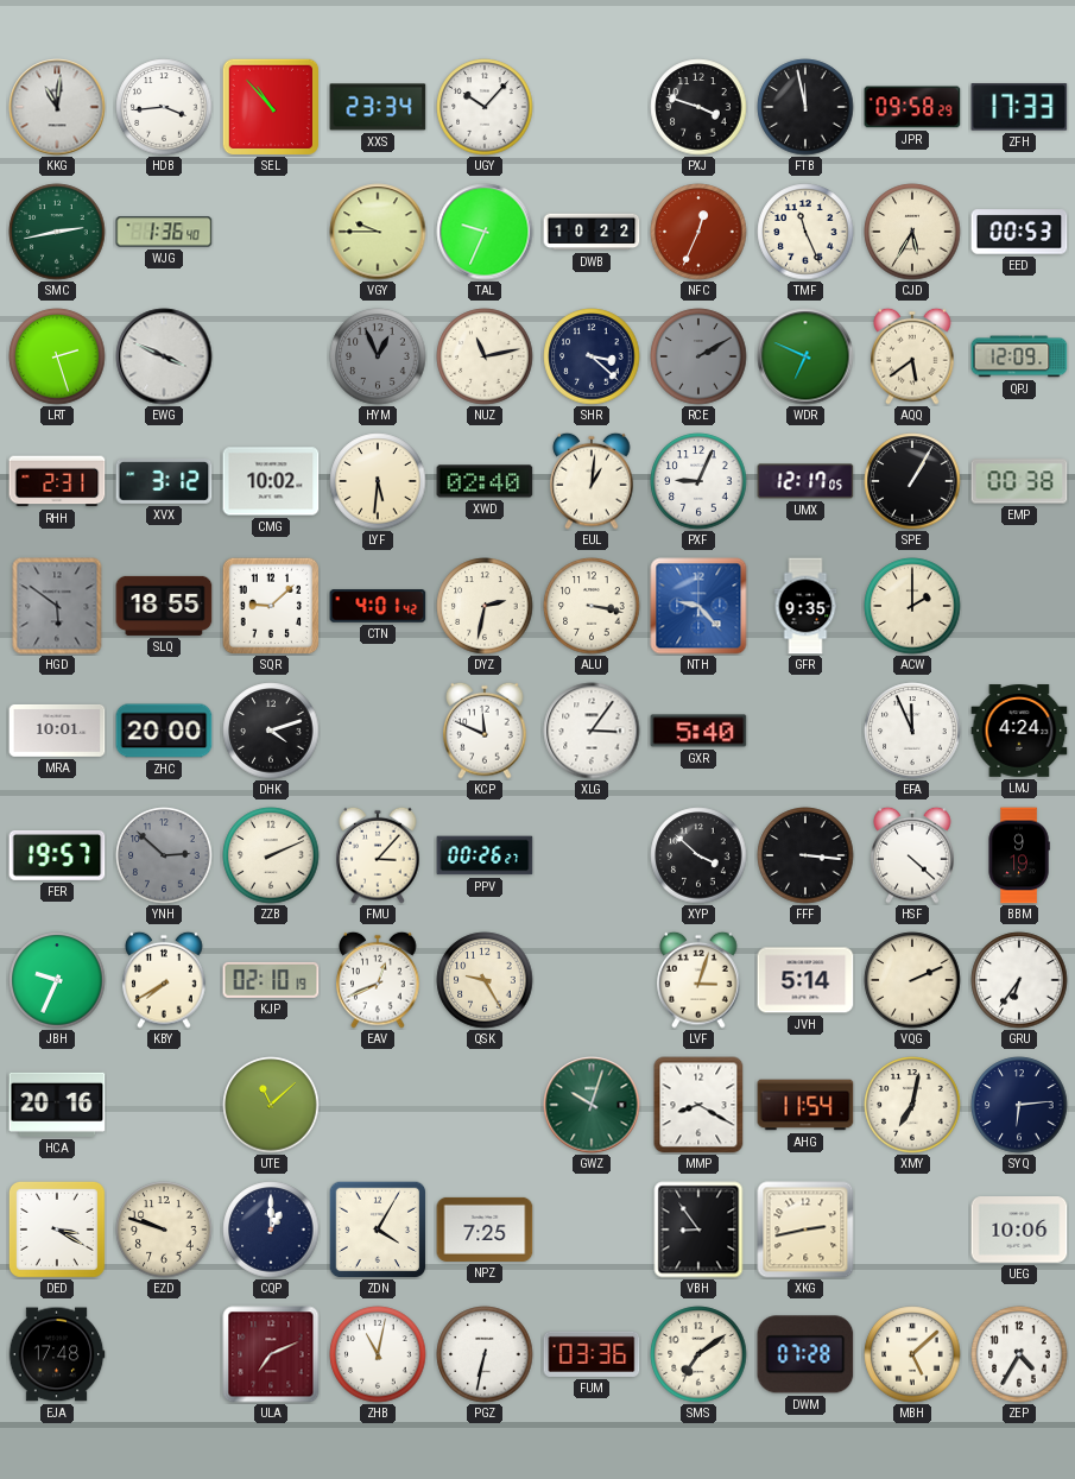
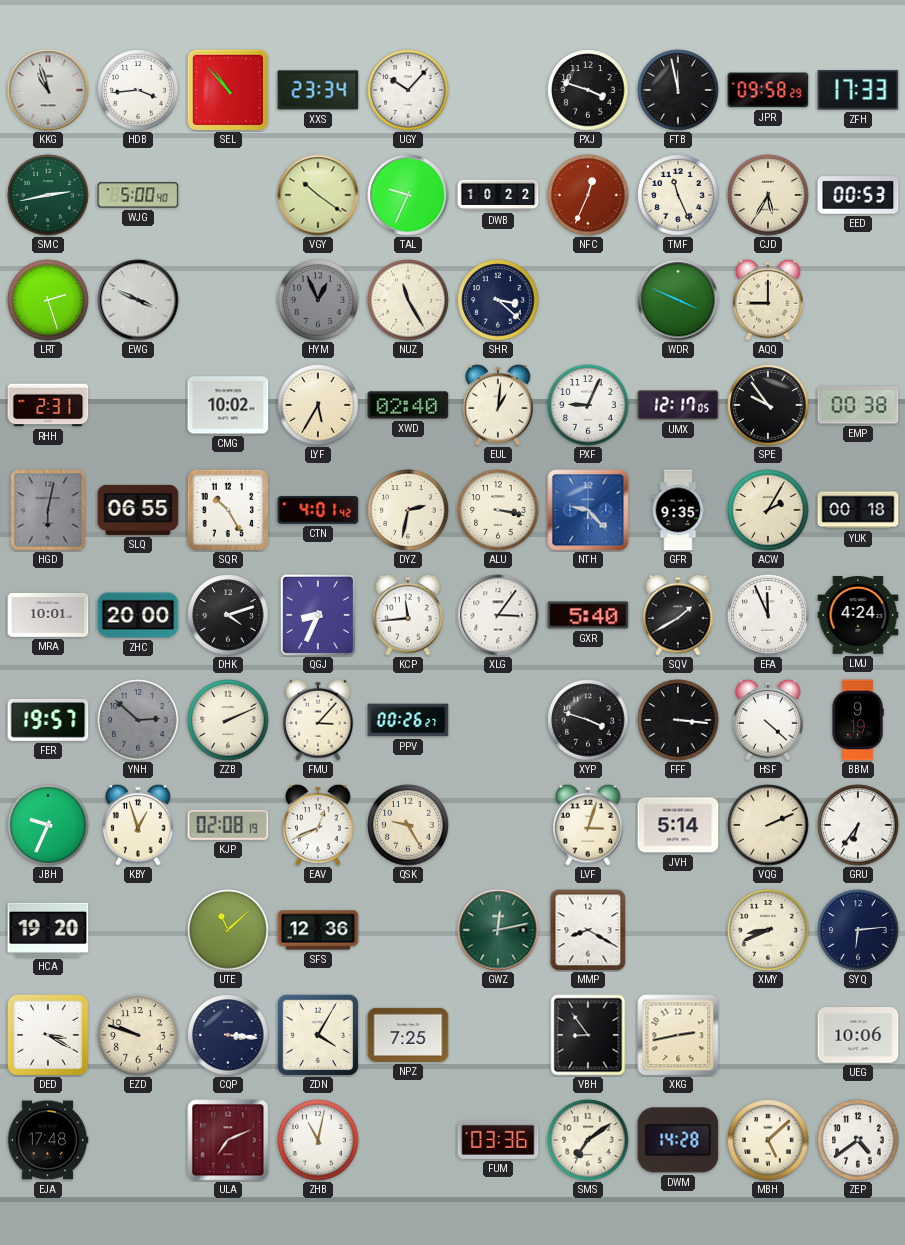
KKG: 11:01 -> 10:57 (48, 90)
WJG: 1:36 -> 5:00 (138, 195)
VGY: 9:45 -> 10:21 (318, 195)
NUZ: 11:13 -> 11:25 (408, 300)
RCE: 2:10 -> none (698, 356)
WDR: 6:49 -> 3:49 (678, 300)
AQQ: 5:39 -> 9:00 (768, 300)
QPJ: 12:09 -> none (1019, 356)
XVX: 3:12 -> none (164, 482)
LYF: 5:31 -> 5:35 (318, 405)
SPE: 1:05 -> 9:54 (768, 405)
HGD: 5:51 -> 6:02 (48, 510)
SLQ: 18:55 -> 06:55 (138, 510)
SQR: 9:08 -> 10:25 (228, 510)
ACW: 2:00 -> 2:05 (768, 510)
YUK: none -> 00:18 (858, 510)
QGJ: none -> 8:34 (318, 615)
KCP: 11:49 -> 11:44 (408, 615)
SQV: none -> 1:40 (678, 615)
XYP: 3:52 -> 3:48 (588, 720)
KBY: 7:40 -> 12:57 (138, 825)
KJP: 02:10 -> 02:08 (228, 825)
HCA: 20:16 -> 19:20 (48, 930)
SFS: none -> 12:36 (318, 930)
GWZ: 10:03 -> 12:13 (498, 930)
AHG: 11:54 -> none (805, 1105)
XMY: 7:02 -> 8:41 (768, 930)
CQP: 1:00 -> 3:16 (228, 1035)
PGZ: 6:32 -> none (485, 1354)
DWM: 07:28 -> 14:28 (678, 1140)
ZEP: 4:35 -> 4:39 (858, 1140)
